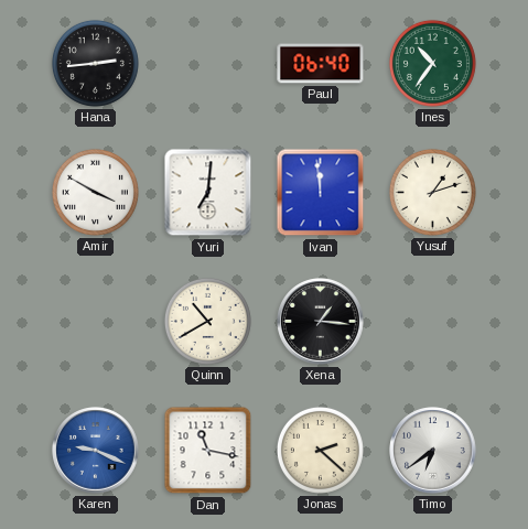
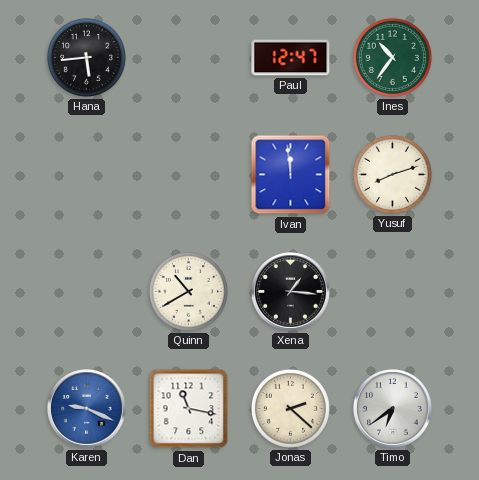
Hana: 2:44 -> 5:44 (86, 57)
Paul: 06:40 -> 12:47 (291, 58)
Amir: 3:50 -> none (95, 192)
Yuri: 7:01 -> none (208, 193)
Yusuf: 1:12 -> 8:12 (392, 174)
